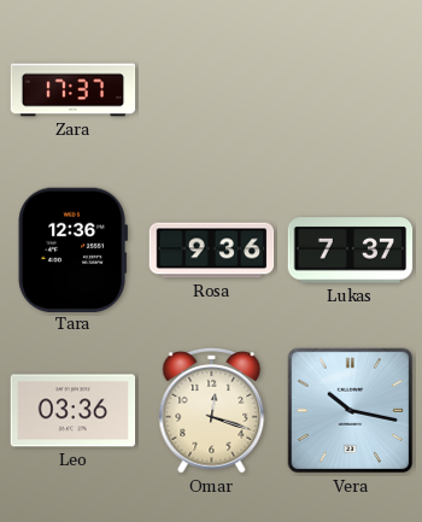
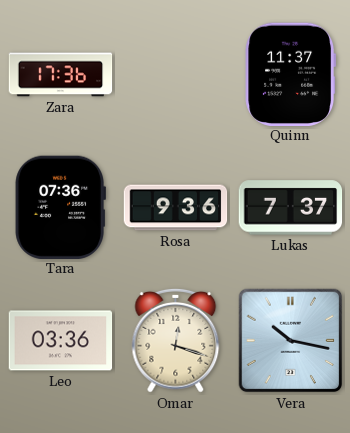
Zara: 17:37 -> 17:36 (61, 75)
Quinn: none -> 11:37 (291, 74)
Tara: 12:36 -> 07:36 (60, 207)
